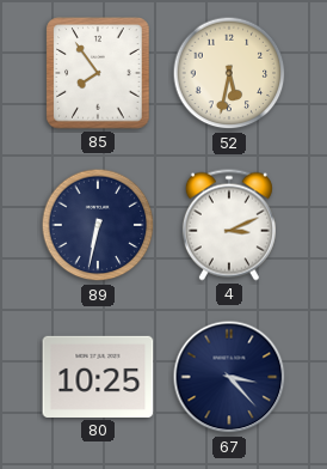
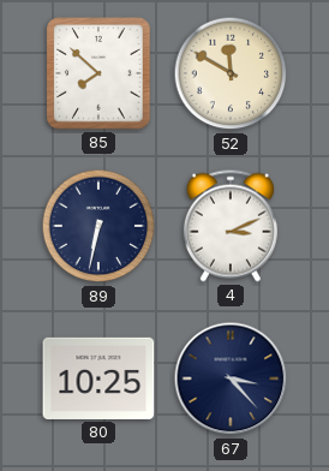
85: 7:54 -> 7:52 (98, 73)
52: 5:32 -> 11:50 (231, 73)
